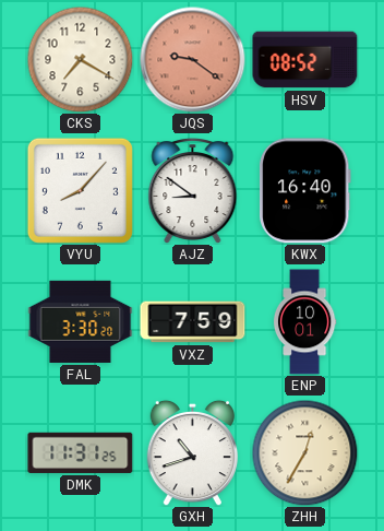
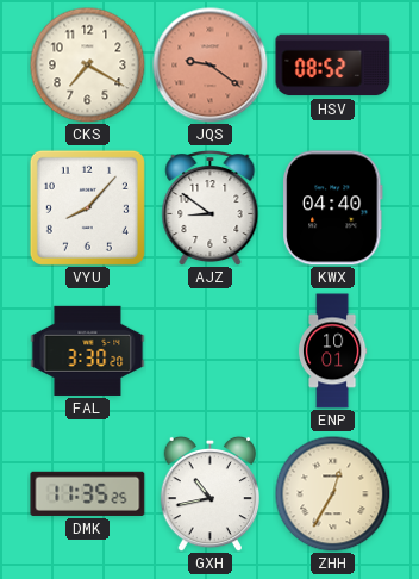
KWX: 16:40 -> 04:40 (333, 208)
VXZ: 7:59 -> none (193, 322)
DMK: 11:31 -> 11:35 (88, 493)
GXH: 10:42 -> 10:43 (211, 493)
